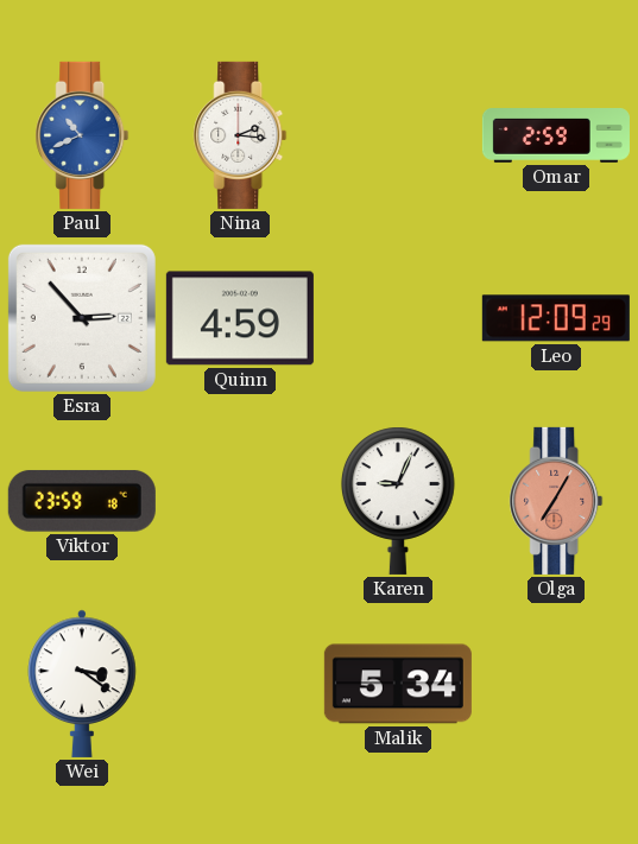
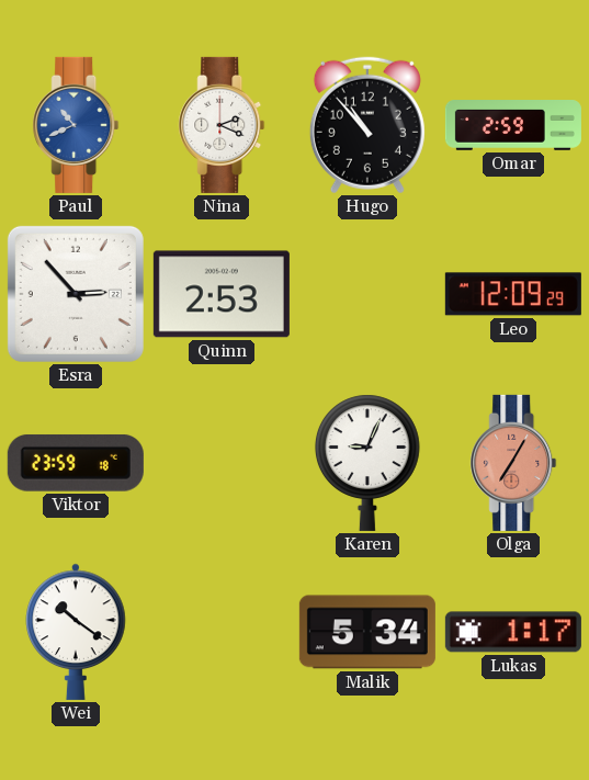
Nina: 2:16 -> 2:19 (222, 125)
Hugo: none -> 10:53 (367, 125)
Quinn: 4:59 -> 2:53 (222, 294)
Wei: 3:21 -> 10:21 (76, 632)
Lukas: none -> 1:17 (513, 632)
